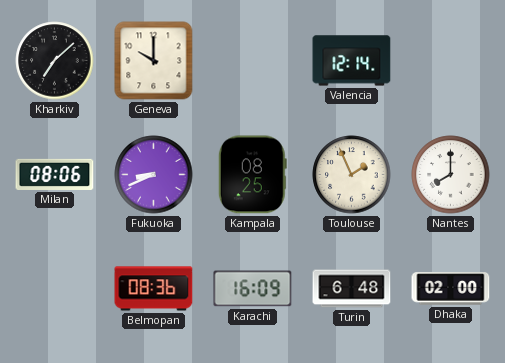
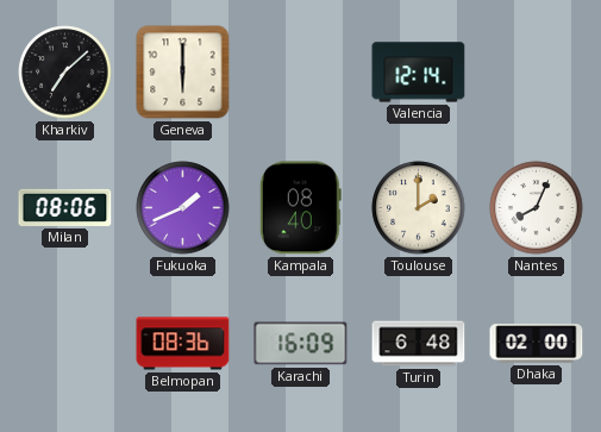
Geneva: 10:00 -> 6:00 (183, 73)
Fukuoka: 8:41 -> 1:41 (183, 208)
Kampala: 08:25 -> 08:40 (300, 208)
Toulouse: 1:56 -> 2:00 (419, 208)
Nantes: 8:00 -> 8:04 (537, 208)
